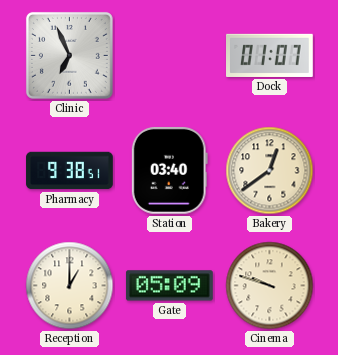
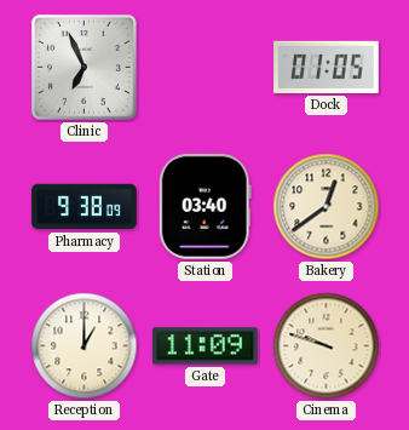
Dock: 01:07 -> 01:05 (327, 67)
Pharmacy: 9:38:51 -> 9:38:09 (85, 207)
Gate: 05:09 -> 11:09 (204, 346)
